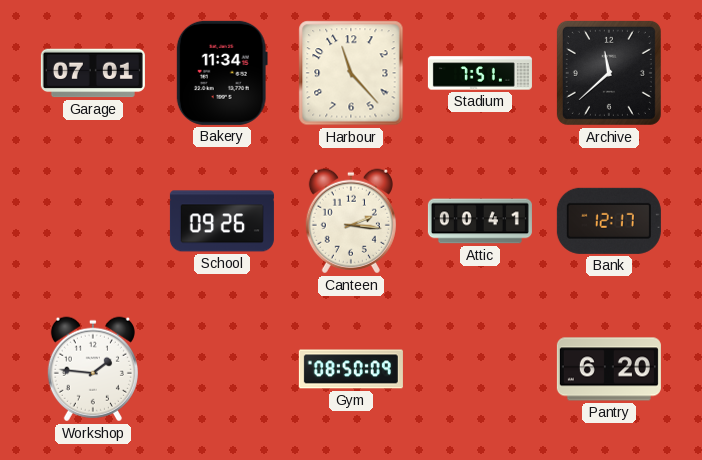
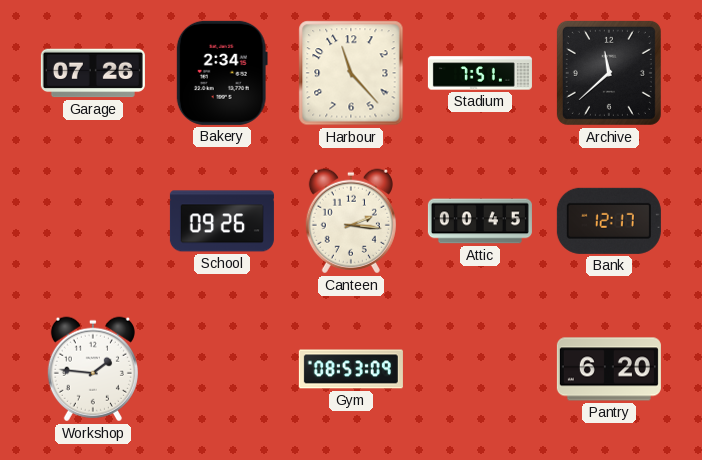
Garage: 07:01 -> 07:26 (93, 73)
Bakery: 11:34 -> 2:34 (222, 73)
Attic: 00:41 -> 00:45 (480, 221)
Gym: 08:50 -> 08:53 (351, 369)
